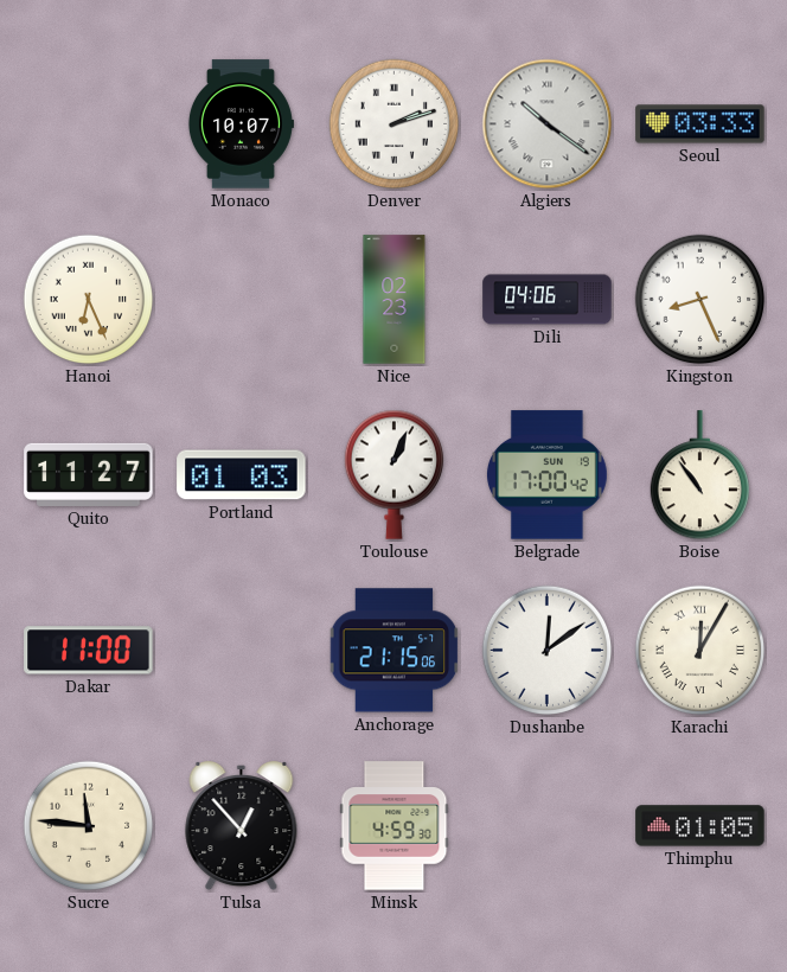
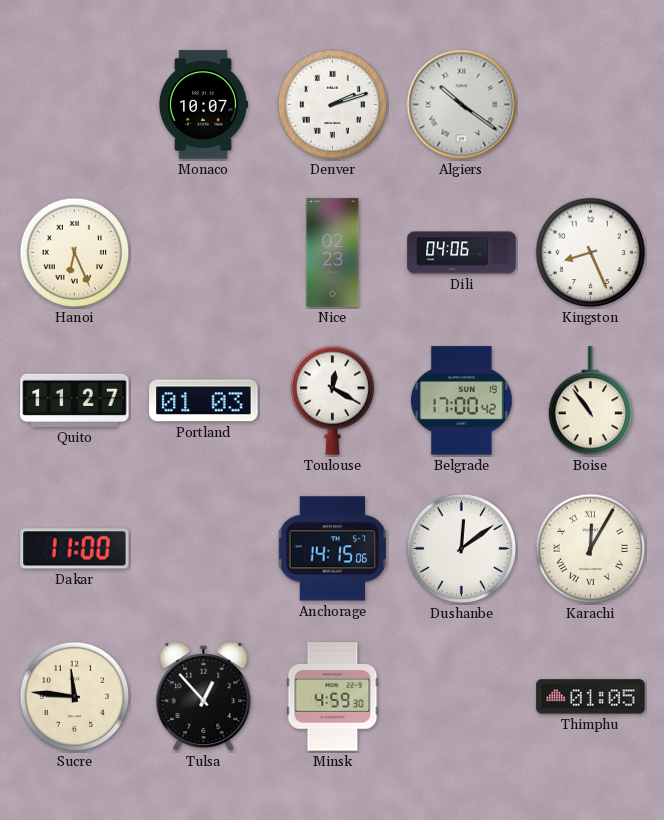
Seoul: 03:33 -> none (700, 124)
Toulouse: 1:04 -> 12:20 (332, 400)
Anchorage: 21:15 -> 14:15 (333, 549)
